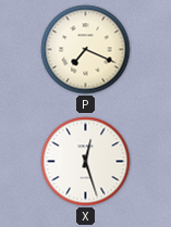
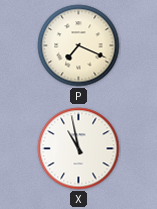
X: 12:27 -> 10:58 (79, 149)
